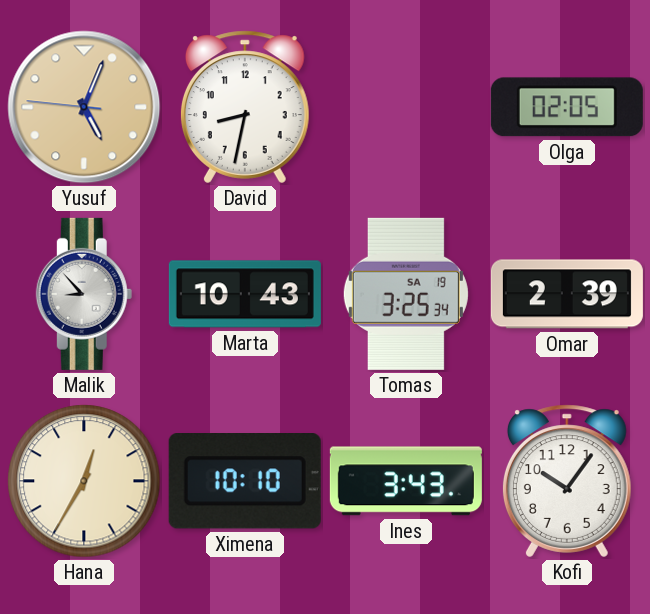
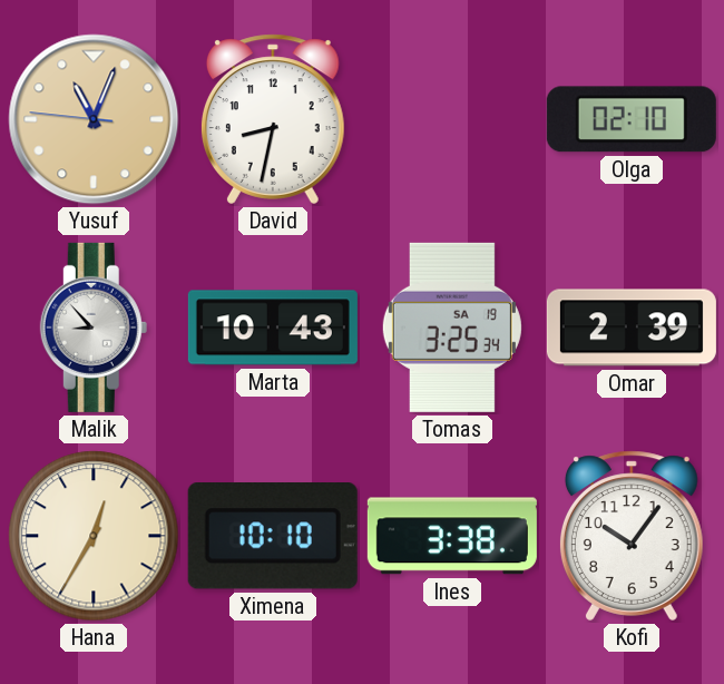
Yusuf: 5:03 -> 11:03 (94, 119)
Olga: 02:05 -> 02:10 (632, 119)
Ines: 3:43 -> 3:38 (452, 536)
